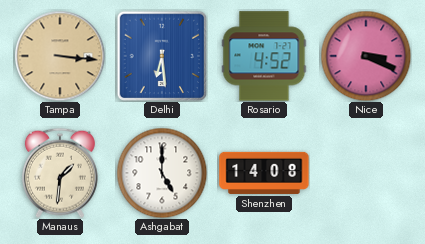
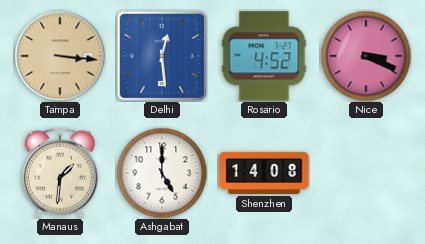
Delhi: 6:29 -> 12:29 (162, 56)
